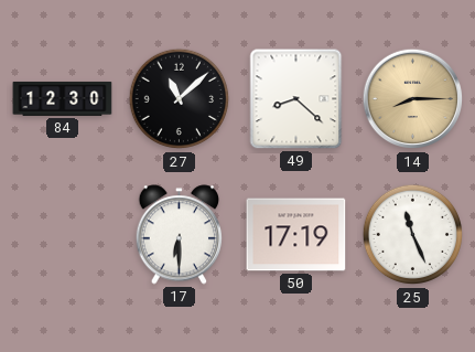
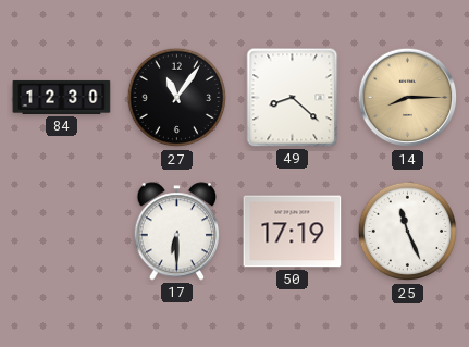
27: 11:08 -> 11:06 (177, 98)
